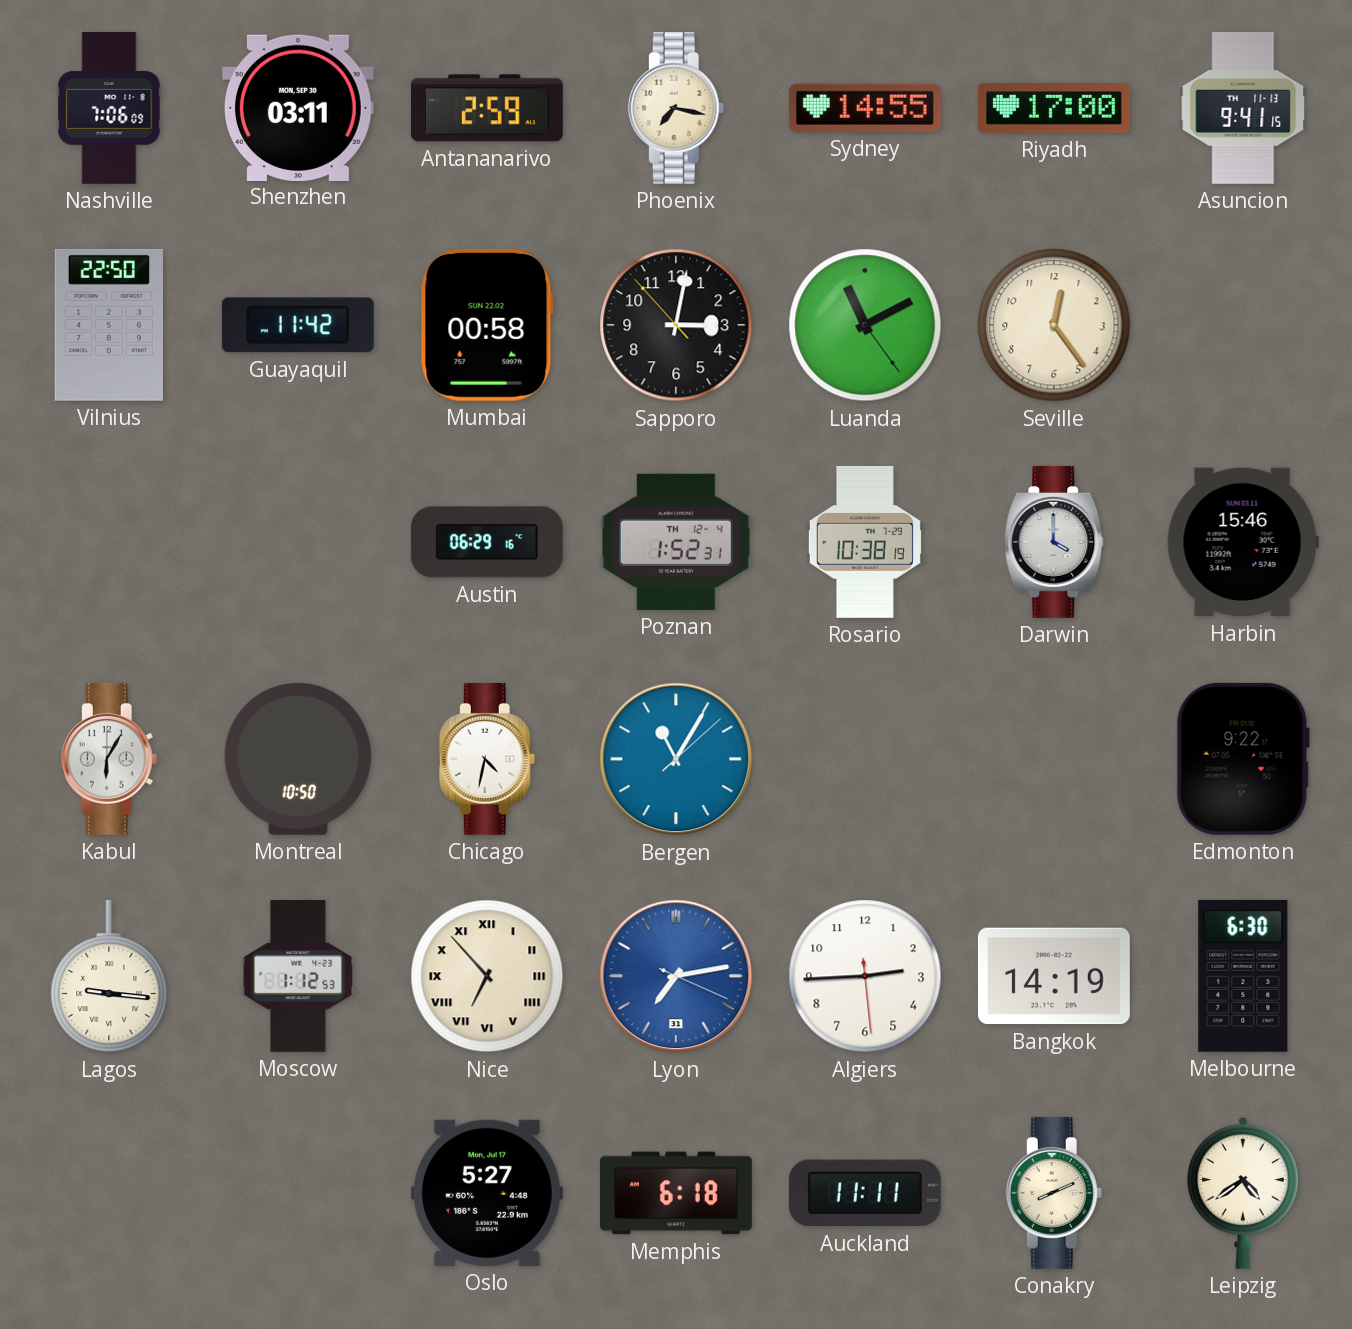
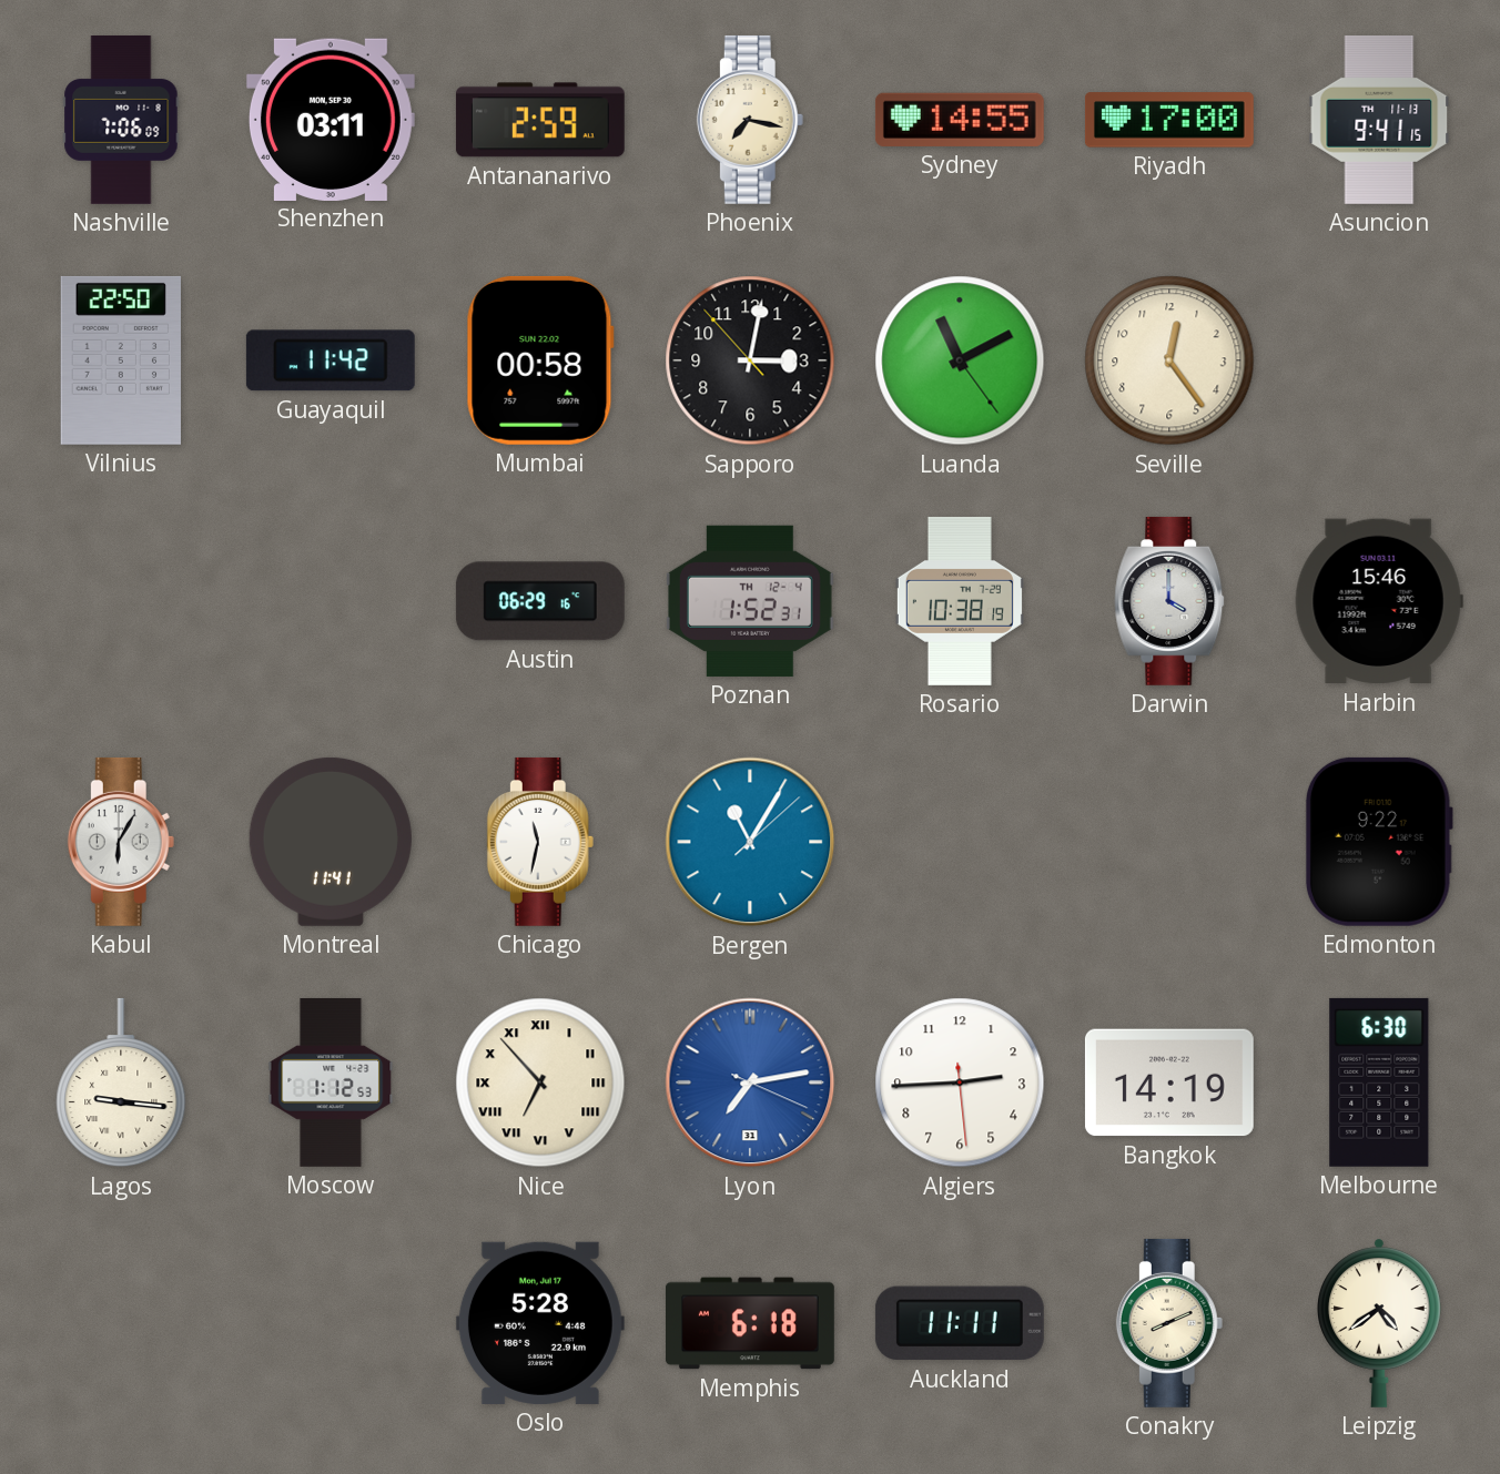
Montreal: 10:50 -> 11:41 (331, 842)
Chicago: 4:32 -> 11:32 (540, 842)
Oslo: 5:27 -> 5:28 (540, 1323)
